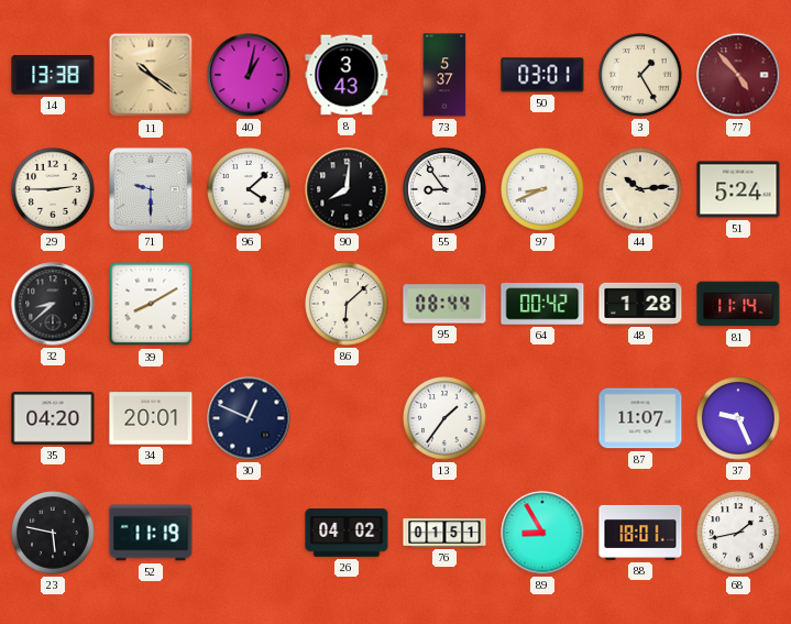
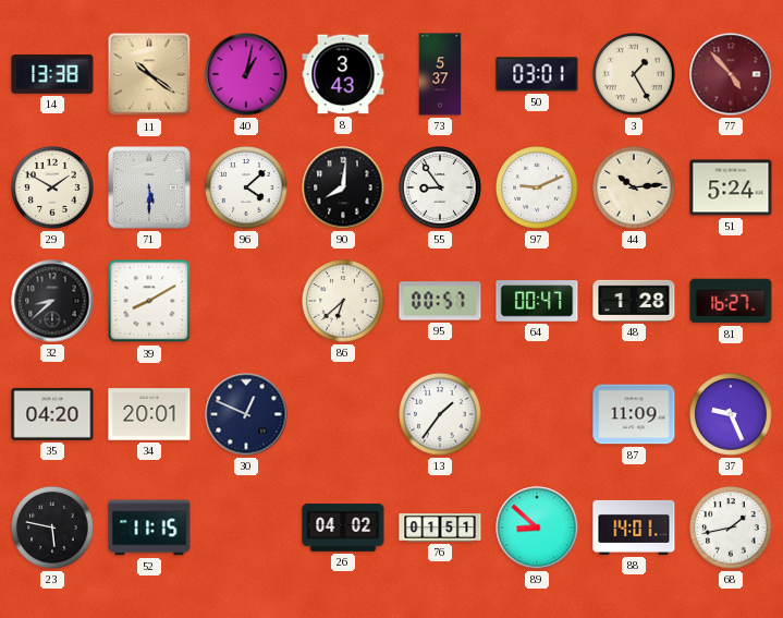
29: 2:45 -> 1:50 (52, 187)
71: 9:30 -> 5:30 (149, 187)
97: 8:41 -> 9:11 (537, 187)
86: 6:08 -> 6:38 (343, 301)
95: 08:44 -> 00:57 (440, 301)
64: 00:42 -> 00:47 (537, 301)
81: 11:14 -> 16:27 (731, 301)
87: 11:07 -> 11:09 (634, 414)
52: 11:19 -> 11:15 (149, 528)
89: 8:55 -> 8:52 (537, 528)
88: 18:01 -> 14:01 (634, 528)
